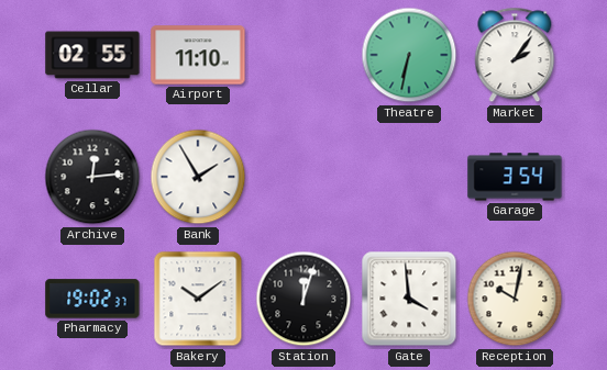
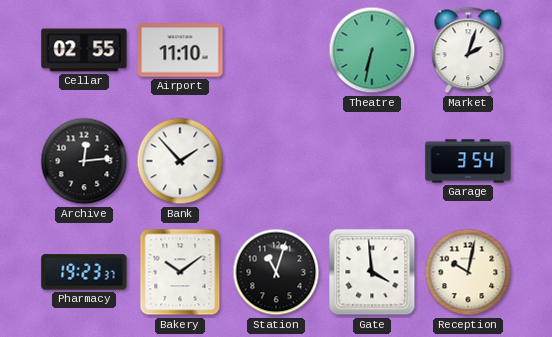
Market: 2:06 -> 2:03 (468, 50)
Bank: 1:55 -> 1:53 (180, 161)
Pharmacy: 19:02 -> 19:23 (84, 272)
Station: 12:03 -> 11:03 (276, 272)
